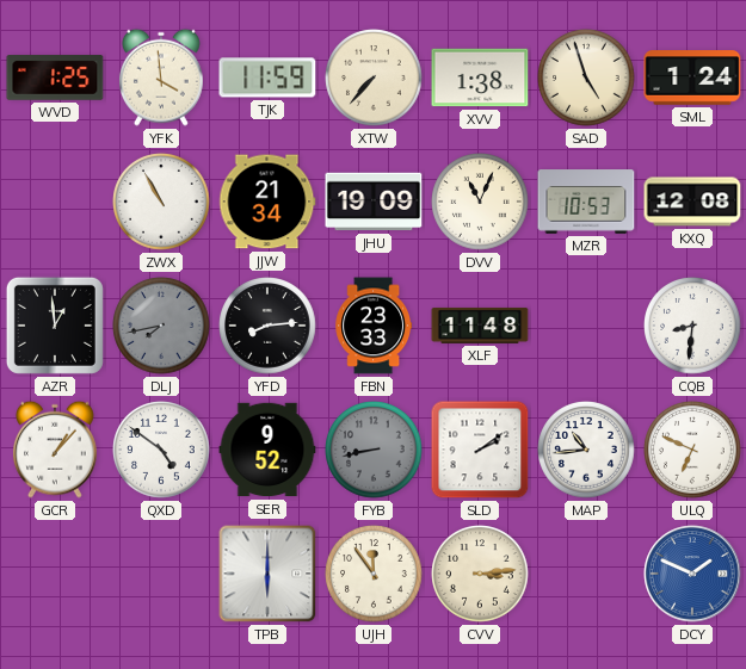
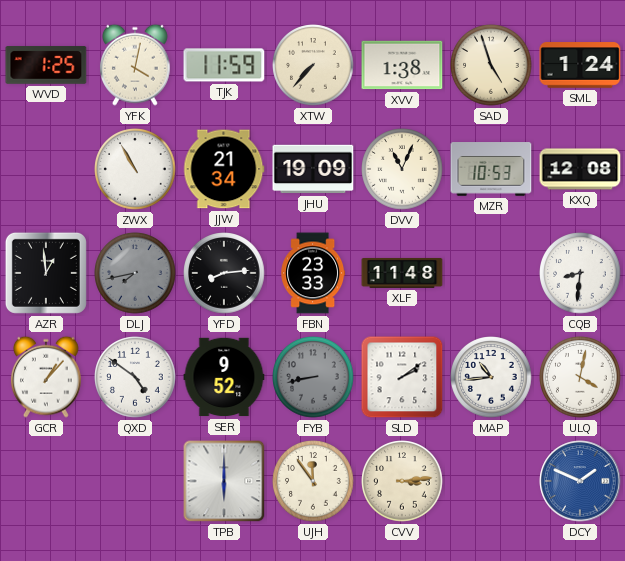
YFK: 3:59 -> 4:02 (135, 65)
ULQ: 6:49 -> 4:02 (580, 377)
